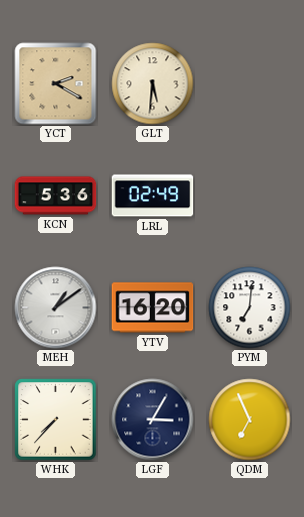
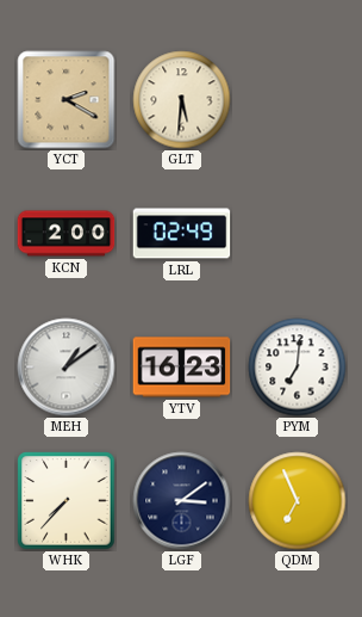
KCN: 5:36 -> 2:00 (67, 234)
YTV: 16:20 -> 16:23 (182, 368)
LGF: 3:05 -> 3:09 (182, 501)
